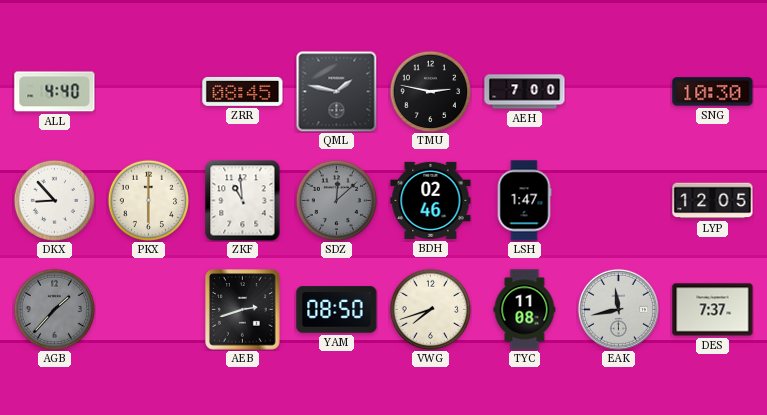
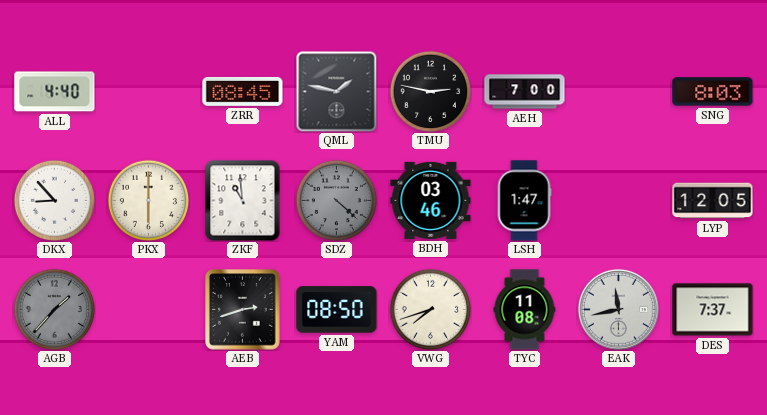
SNG: 10:30 -> 8:03 (713, 92)
SDZ: 12:08 -> 4:22 (336, 200)
BDH: 02:46 -> 03:46 (431, 200)
